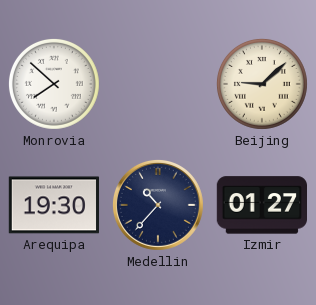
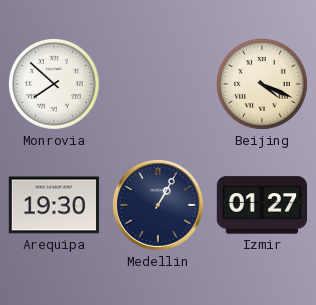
Beijing: 9:08 -> 4:19 (262, 85)
Medellin: 10:37 -> 1:05 (158, 205)
